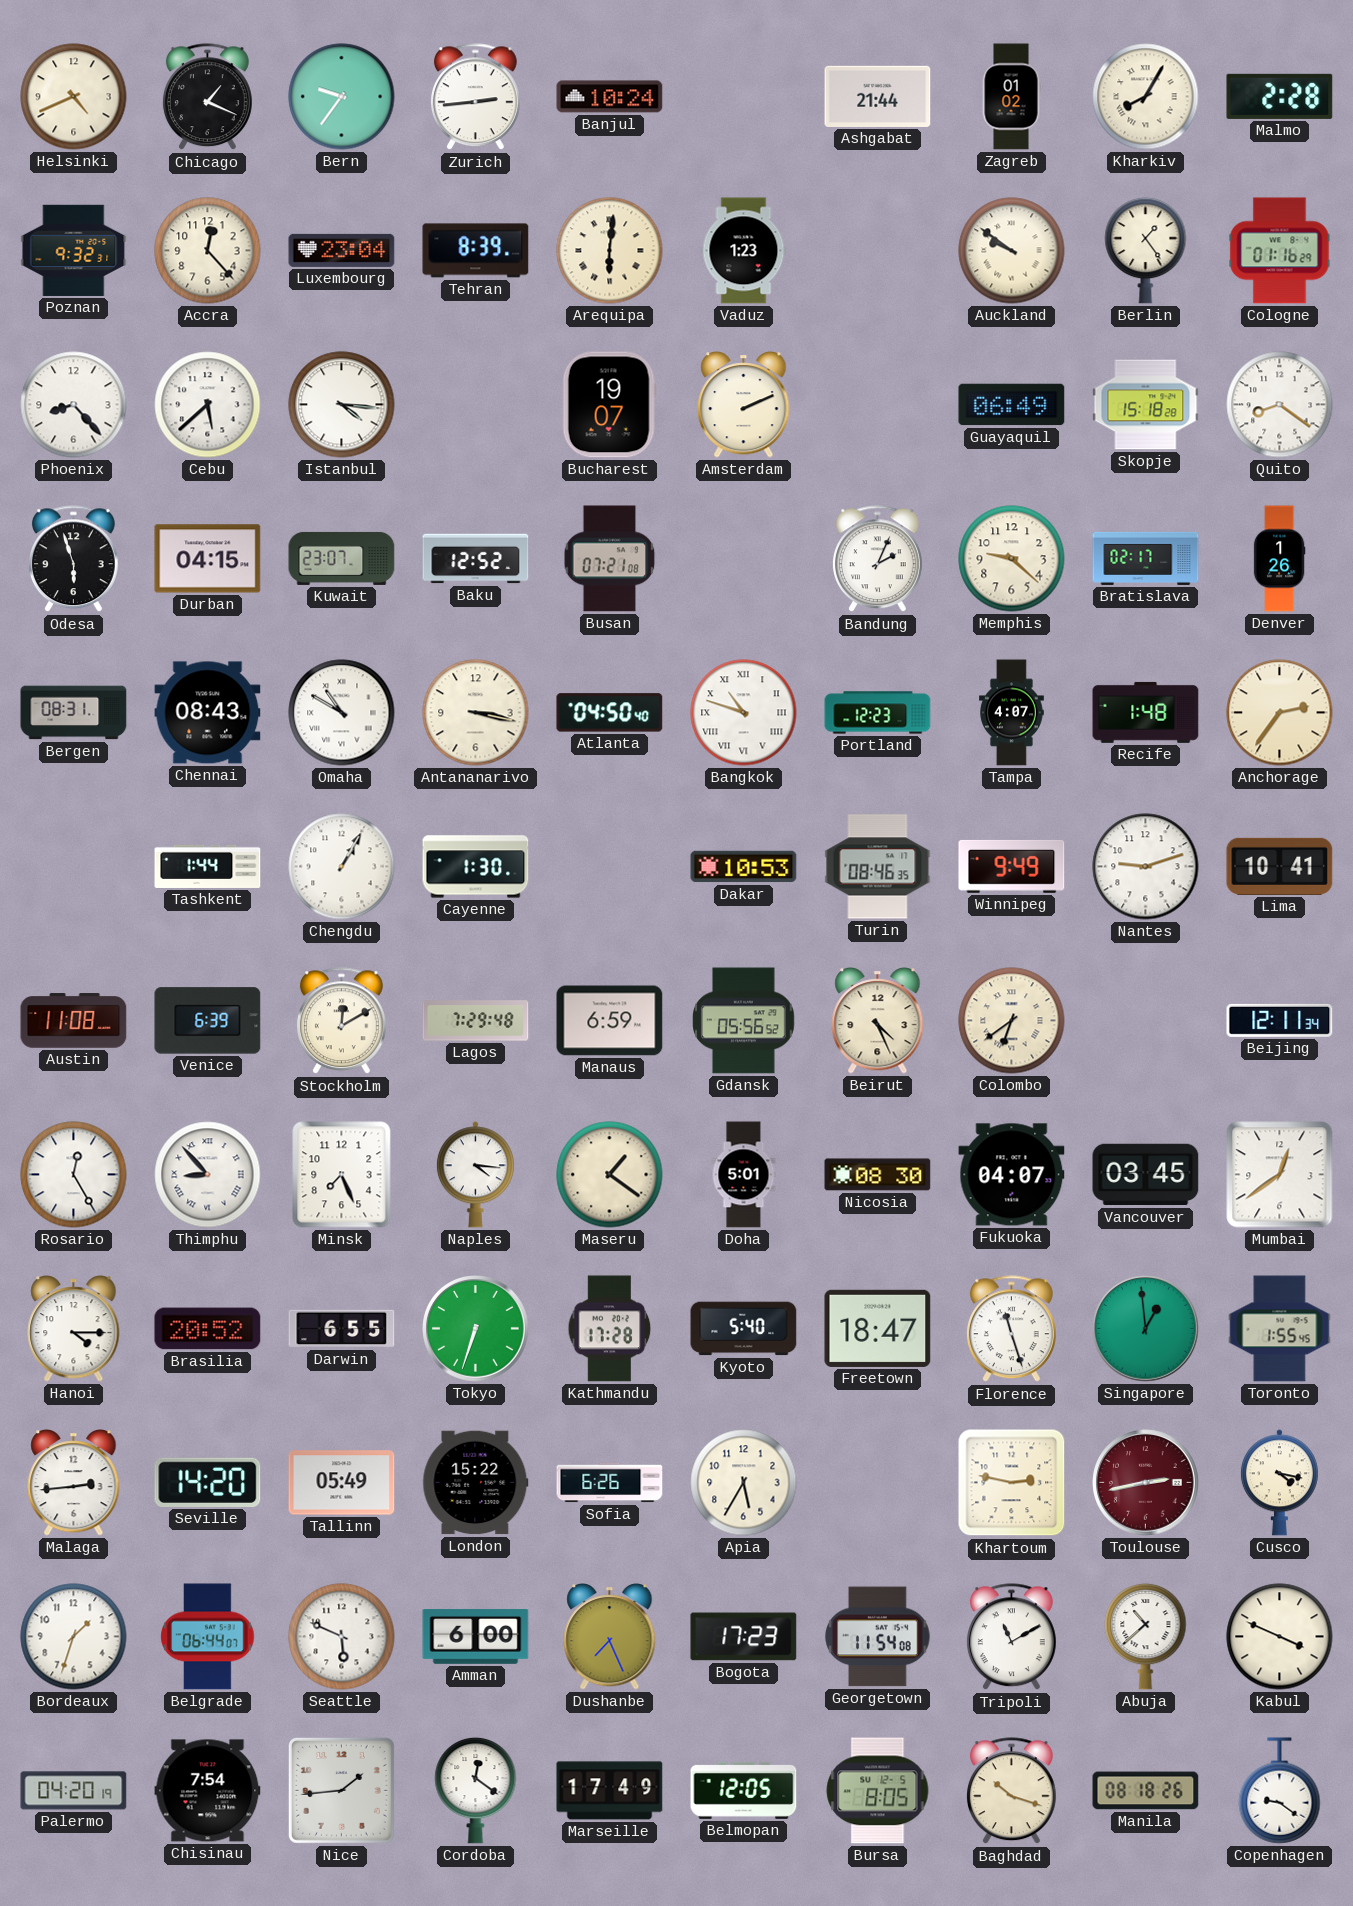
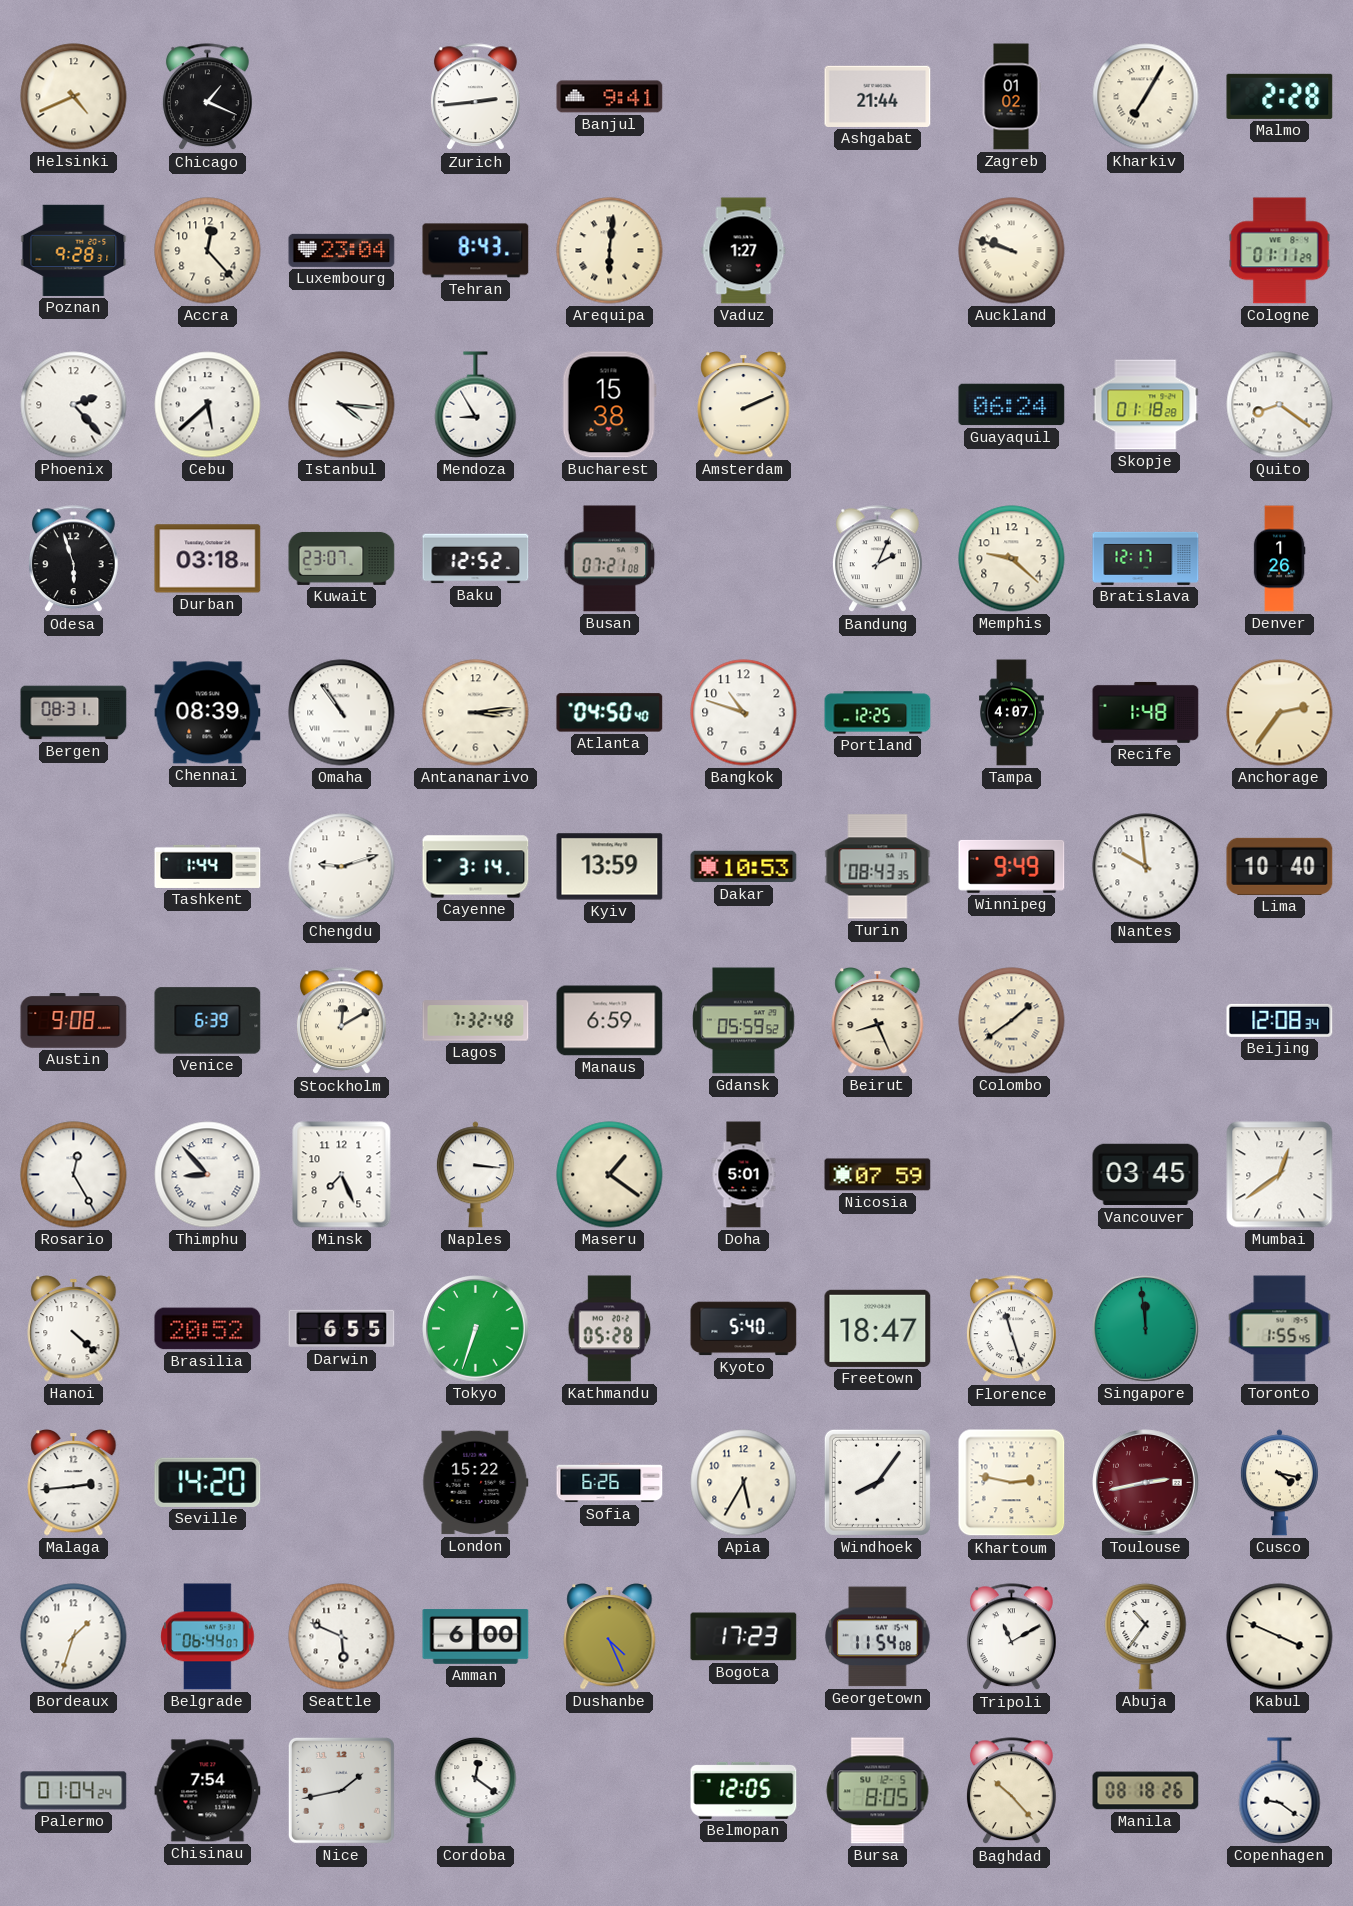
Bern: 9:36 -> none (342, 97)
Banjul: 10:24 -> 9:41 (610, 97)
Kharkiv: 8:05 -> 7:05 (1146, 97)
Poznan: 9:32 -> 9:28 (74, 250)
Tehran: 8:39 -> 8:43 (476, 251)
Vaduz: 1:23 -> 1:27 (744, 251)
Auckland: 9:51 -> 9:48 (1012, 251)
Berlin: 1:24 -> none (1146, 250)
Cologne: 01:16 -> 01:11 (1280, 251)
Phoenix: 8:23 -> 2:23 (74, 405)
Mendoza: none -> 8:55 (476, 405)
Bucharest: 19:07 -> 15:38 (609, 405)
Guayaquil: 06:49 -> 06:24 (1012, 405)
Skopje: 15:18 -> 01:18 (1146, 405)
Durban: 04:15 -> 03:18 (208, 559)
Bratislava: 02:17 -> 12:17 (1146, 558)
Chennai: 08:43 -> 08:39 (208, 713)
Omaha: 10:50 -> 10:54 (342, 713)
Antananarivo: 3:17 -> 3:14 (476, 713)
Bangkok numerals: Roman -> Arabic (744, 713)
Portland: 12:23 -> 12:25 (878, 713)
Chengdu: 1:05 -> 9:12 (342, 867)
Cayenne: 1:30 -> 3:14 (476, 867)
Kyiv: none -> 13:59 (610, 867)
Turin: 08:46 -> 08:43 (878, 867)
Nantes: 9:12 -> 9:59 (1146, 867)
Lima: 10:41 -> 10:40 (1280, 866)
Austin: 11:08 -> 9:08 (74, 1021)
Lagos: 7:29 -> 7:32 (476, 1021)
Gdansk: 05:56 -> 05:59 (744, 1021)
Beirut: 4:26 -> 8:26 (878, 1021)
Colombo: 6:39 -> 1:39 (1012, 1021)
Beijing: 12:11 -> 12:08 (1280, 1020)
Naples: 4:16 -> 3:16 (475, 1175)
Nicosia: 08:30 -> 07:59 (878, 1175)
Fukuoka: 04:07 -> none (1012, 1175)
Hanoi: 4:15 -> 4:22 (74, 1329)
Kathmandu: 17:28 -> 05:28 (610, 1329)
Singapore: 12:59 -> 11:59 (1146, 1329)
Tallinn: 05:49 -> none (342, 1483)
Windhoek: none -> 8:06 (877, 1482)
Dushanbe: 7:26 -> 4:26 (610, 1637)
Abuja: 10:38 -> 10:36 (1146, 1636)
Palermo: 04:20 -> 01:04 (74, 1791)
Nice: 1:44 -> 1:43 (341, 1790)
Marseille: 17:49 -> none (610, 1791)
Baghdad: 10:18 -> 10:23 (1011, 1791)
